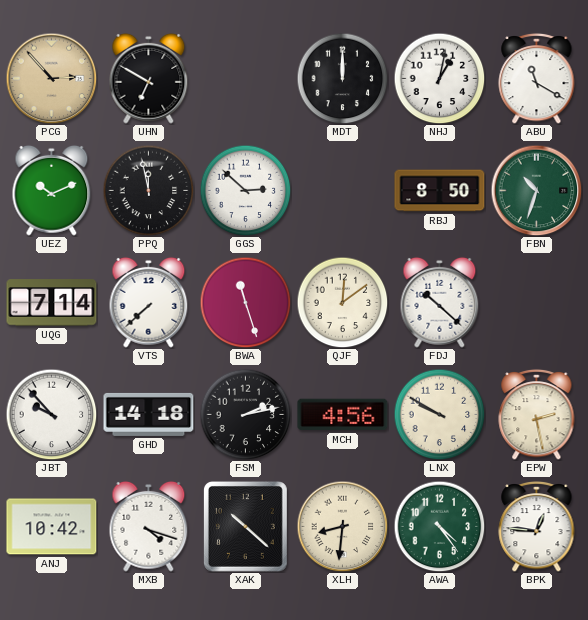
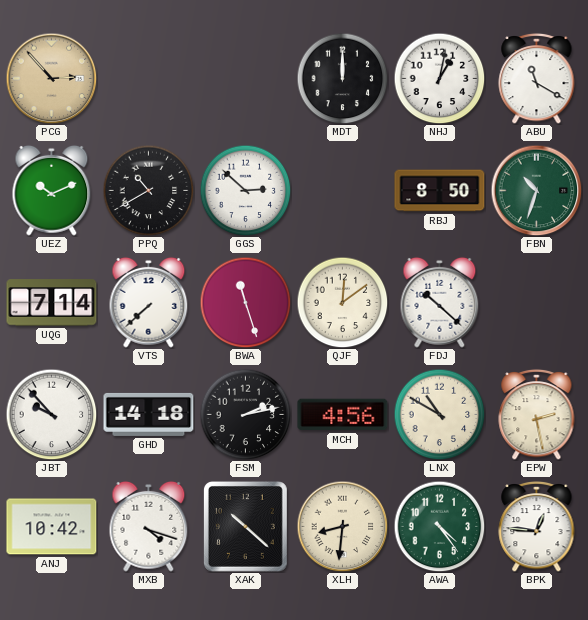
UHN: 6:50 -> none (149, 78)
PPQ: 11:58 -> 10:40 (148, 190)
LNX: 9:50 -> 10:50 (439, 414)
